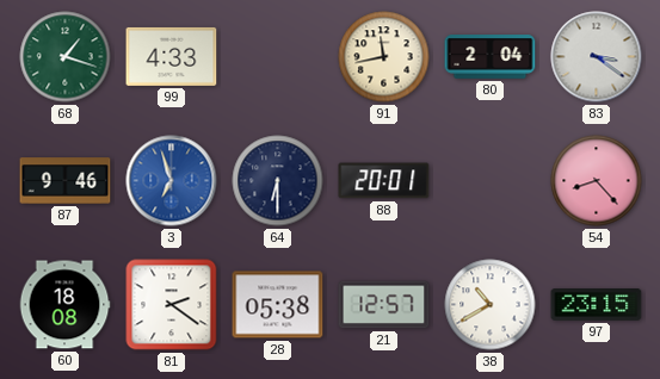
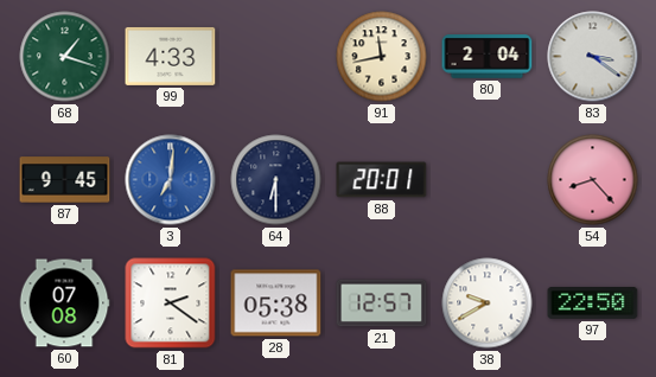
87: 9:46 -> 9:45 (65, 180)
3: 6:57 -> 7:01 (171, 180)
60: 18:08 -> 07:08 (64, 303)
38: 10:40 -> 9:40 (488, 303)
97: 23:15 -> 22:50 (593, 303)
